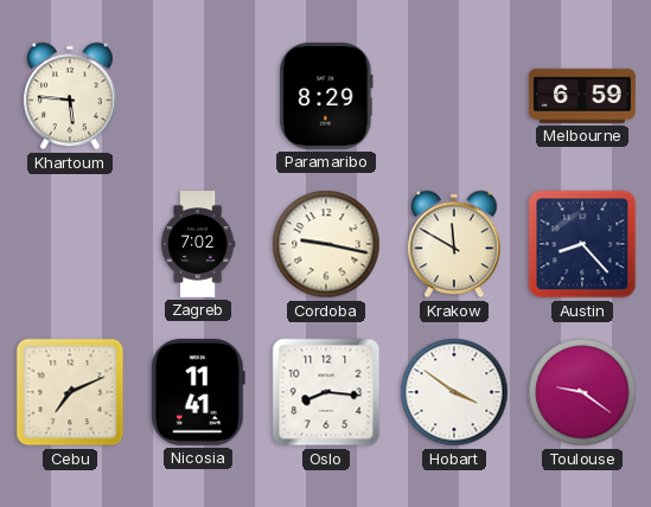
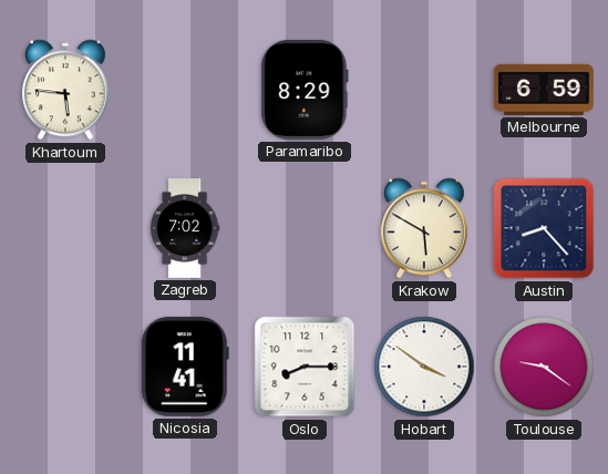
Cordoba: 9:17 -> none (326, 244)
Krakow: 11:50 -> 5:50 (425, 228)
Cebu: 7:11 -> none (70, 392)
Oslo: 8:16 -> 8:15 (305, 367)
